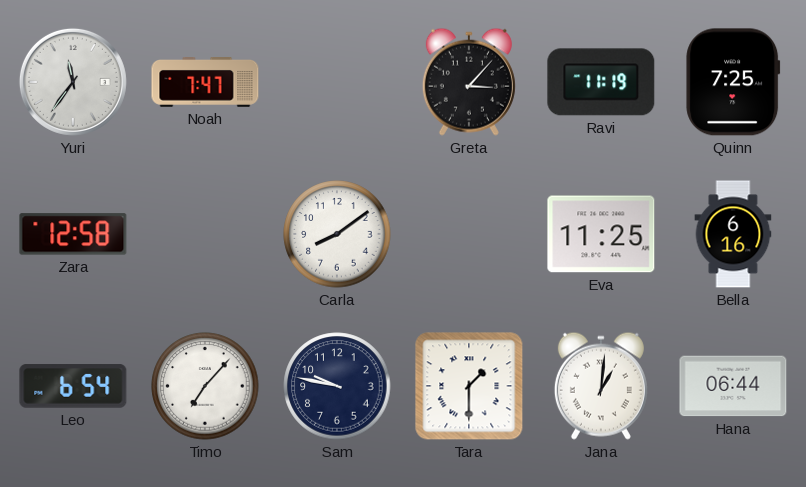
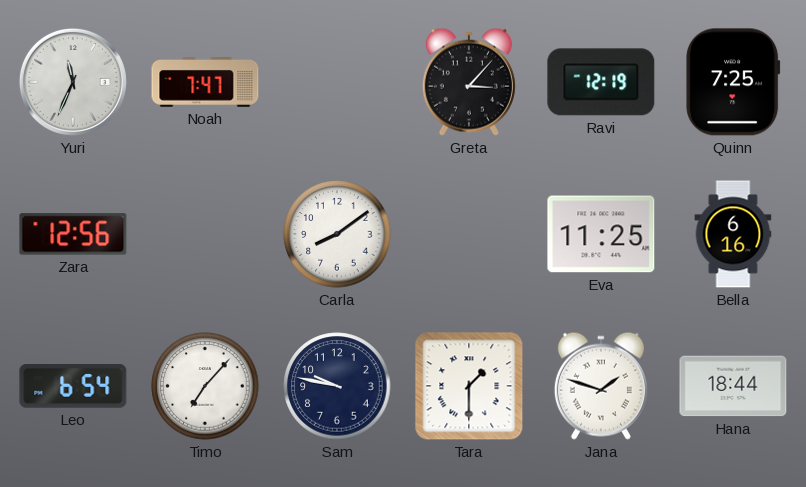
Yuri: 11:36 -> 11:34 (73, 82)
Ravi: 11:19 -> 12:19 (601, 82)
Zara: 12:58 -> 12:56 (73, 234)
Jana: 1:01 -> 1:48 (601, 386)
Hana: 06:44 -> 18:44 (733, 386)
